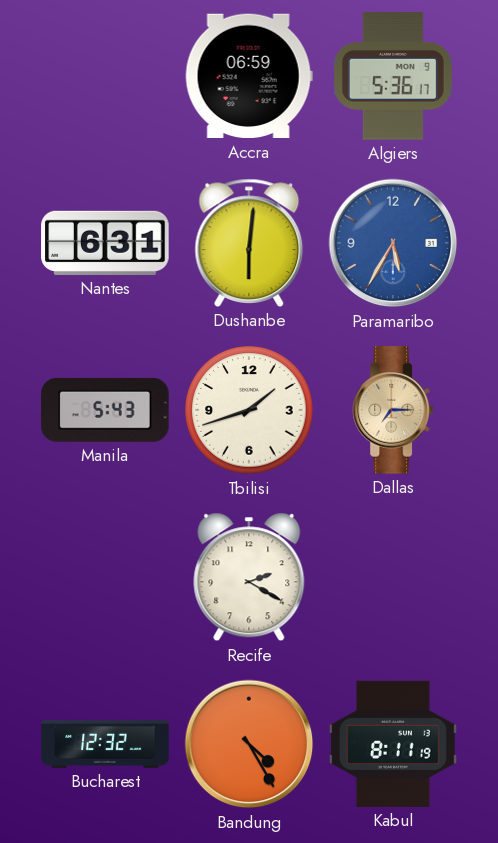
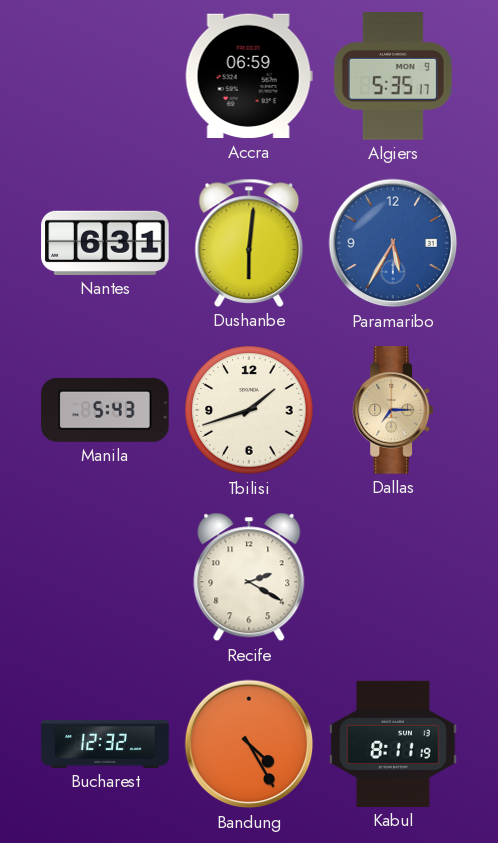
Algiers: 5:36 -> 5:35 (393, 76)
